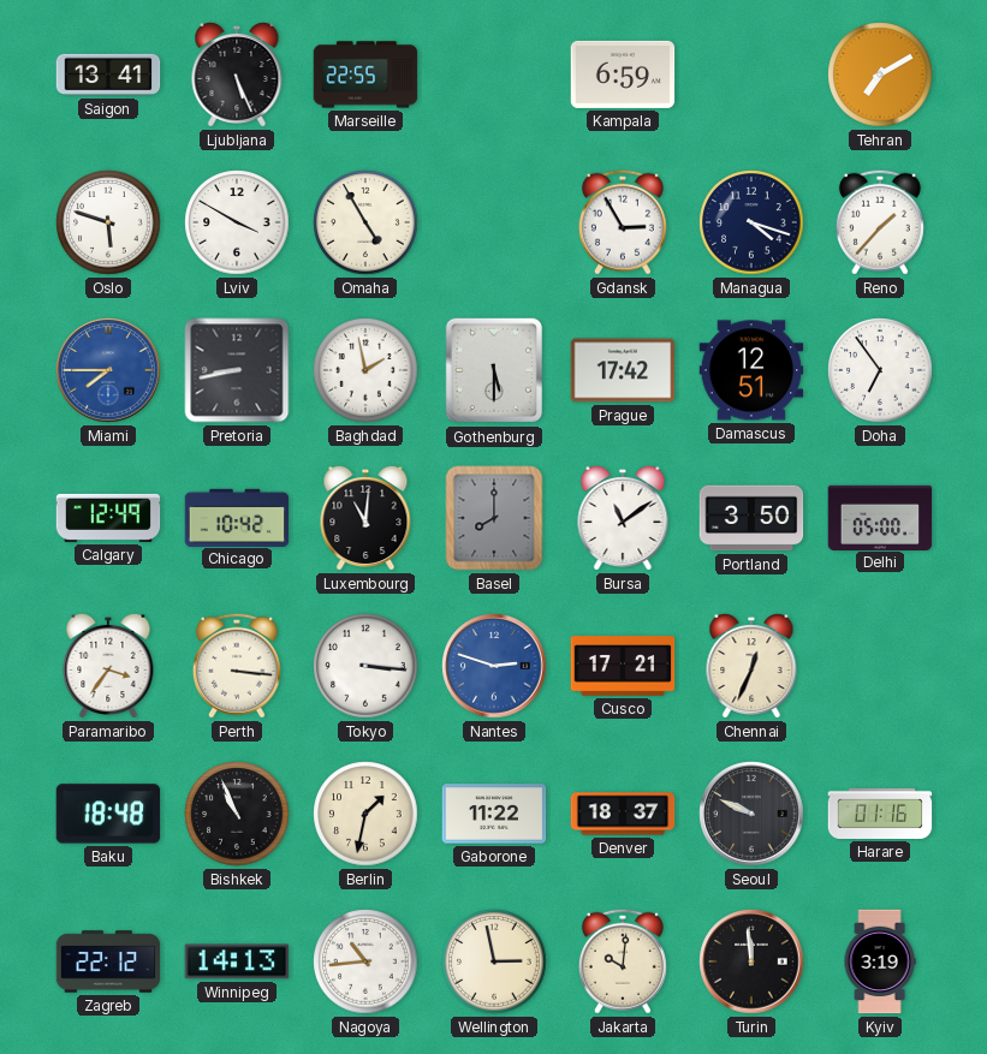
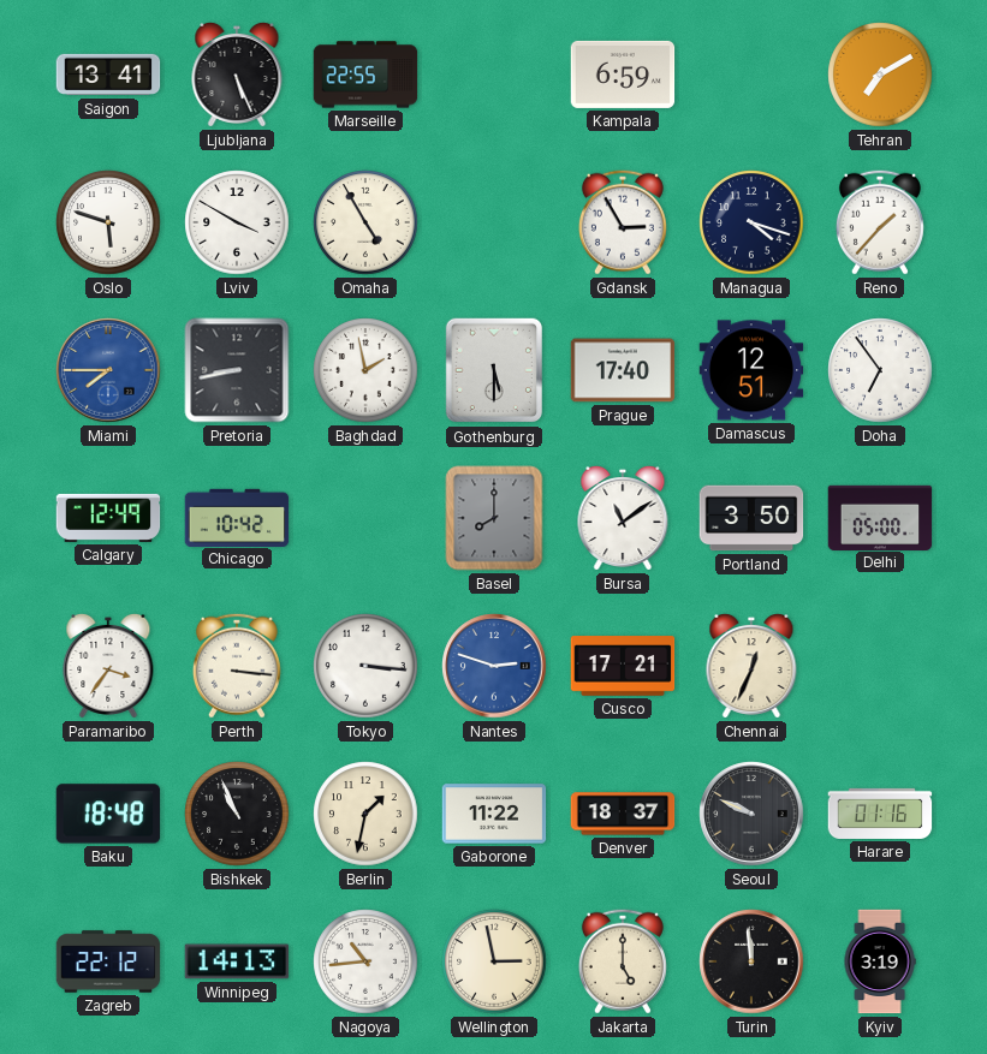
Prague: 17:42 -> 17:40 (623, 370)
Luxembourg: 11:01 -> none (365, 518)
Jakarta: 10:01 -> 5:00 (623, 961)
